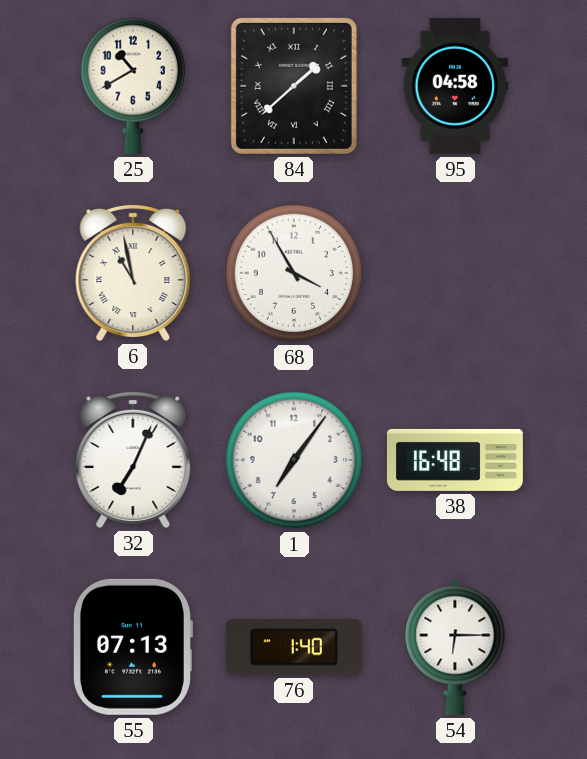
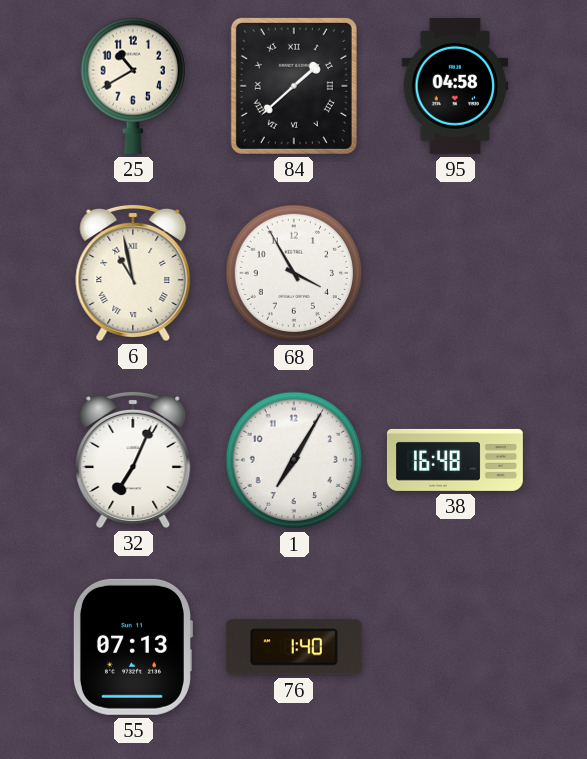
1: 7:06 -> 7:05 (294, 460)
54: 6:15 -> none (455, 647)
